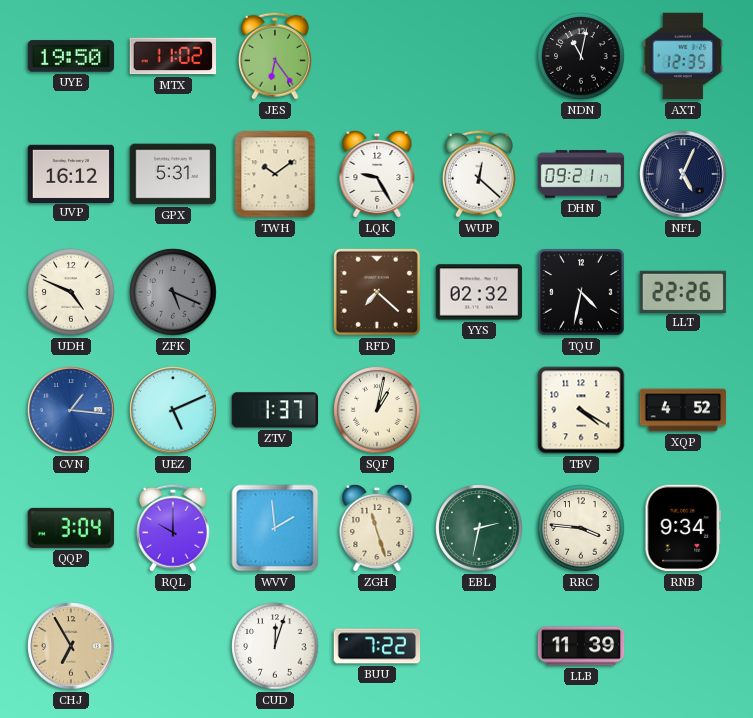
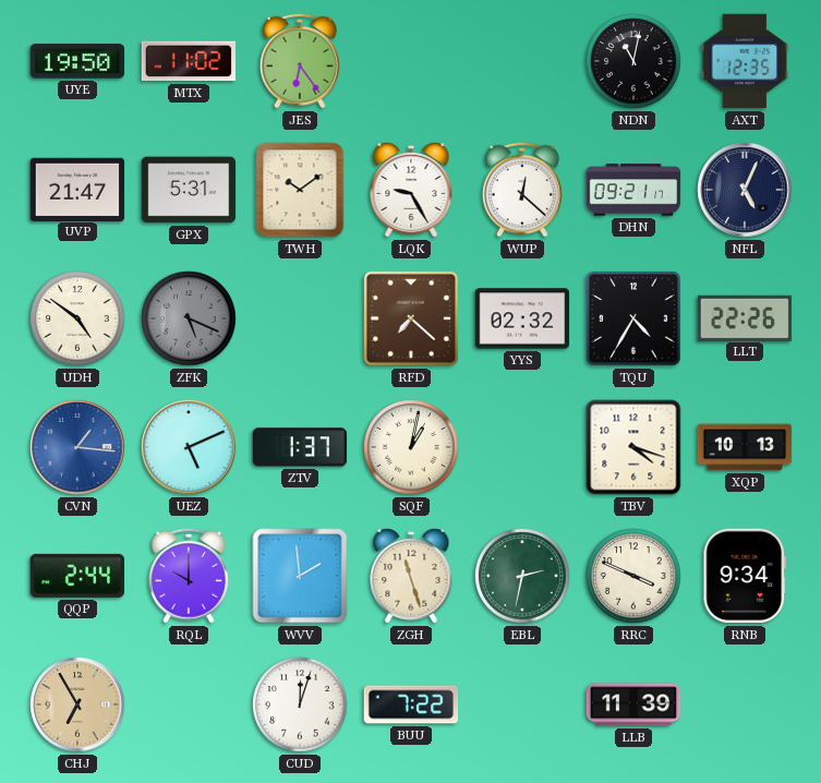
UVP: 16:12 -> 21:47 (77, 189)
UDH: 4:49 -> 4:51 (77, 318)
TQU: 4:32 -> 4:35 (633, 318)
TBV: 4:20 -> 4:18 (633, 447)
XQP: 4:52 -> 10:13 (745, 447)
QQP: 3:04 -> 2:44 (76, 576)
RRC: 3:46 -> 3:49 (633, 576)
